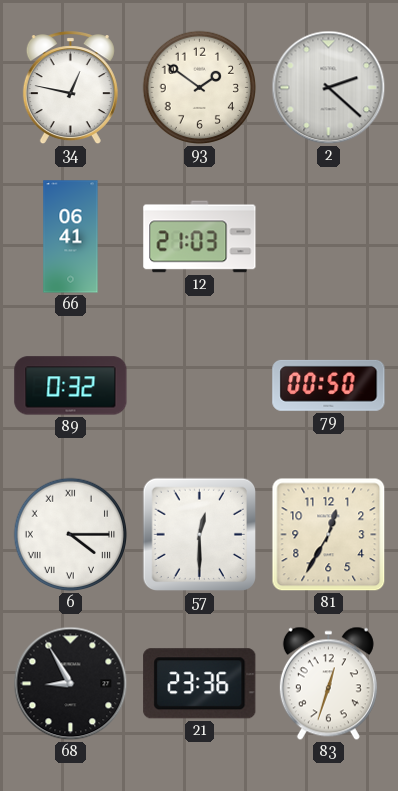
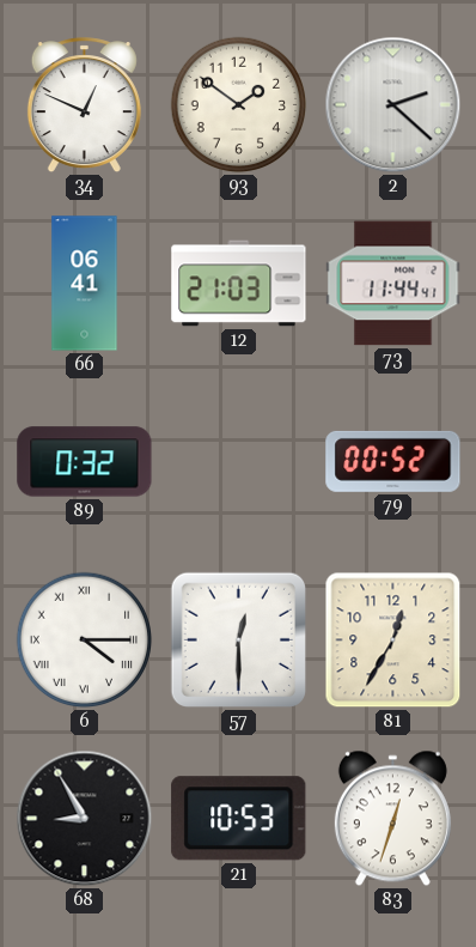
34: 12:47 -> 12:49 (84, 105)
73: none -> 11:44 (393, 284)
79: 00:50 -> 00:52 (393, 461)
21: 23:36 -> 10:53 (239, 819)
